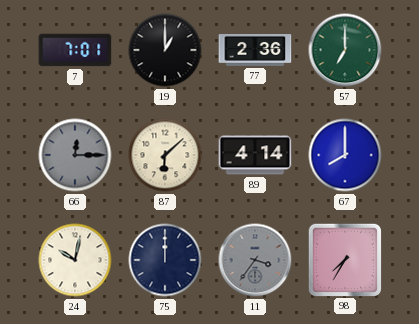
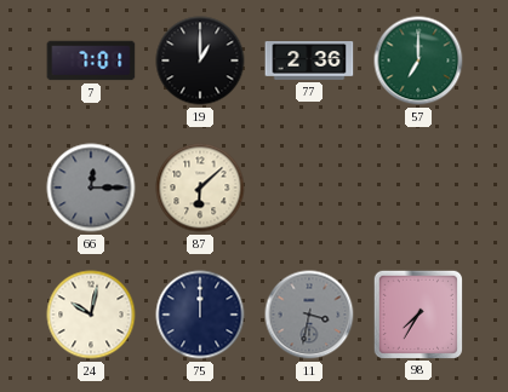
89: 4:14 -> none (255, 155)
67: 8:00 -> none (345, 155)
11: 3:36 -> 3:32 (309, 315)
